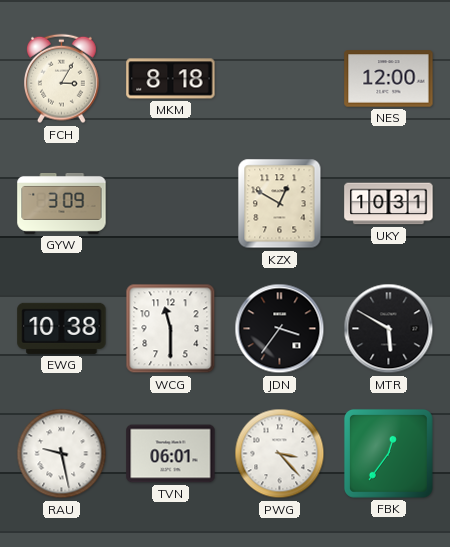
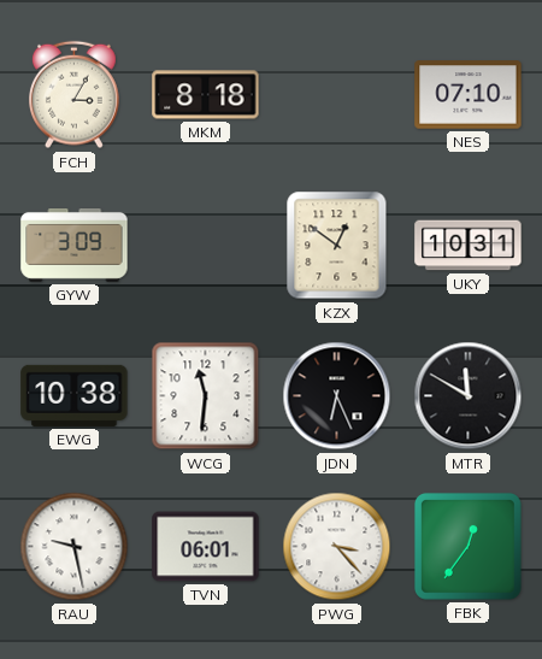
NES: 12:00 -> 07:10 (469, 95)
KZX: 12:50 -> 12:51 (337, 246)
WCG: 11:30 -> 11:31 (206, 396)
JDN: 3:36 -> 6:26 (337, 396)
MTR: 5:50 -> 11:50 (469, 396)
